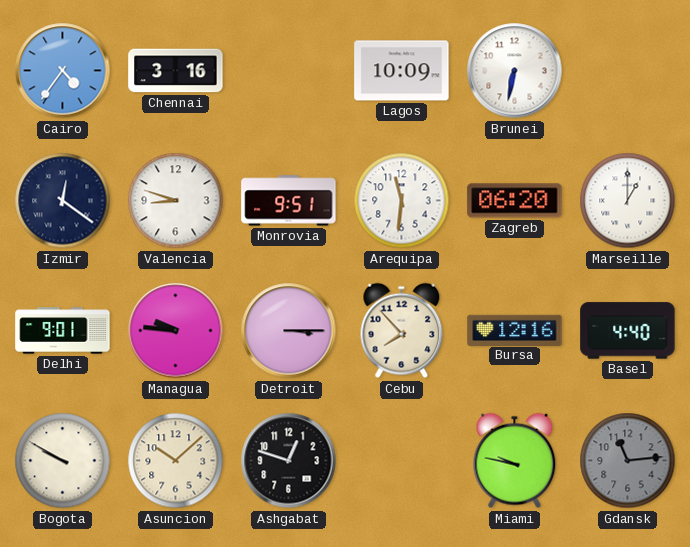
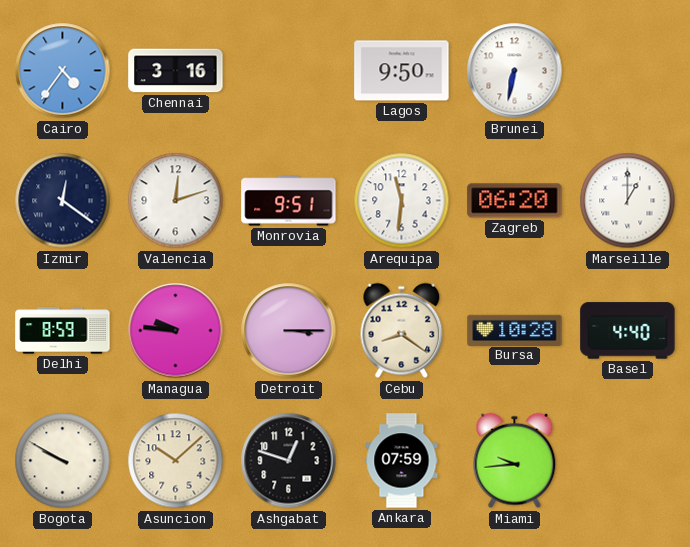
Lagos: 10:09 -> 9:50 (402, 71)
Valencia: 8:48 -> 12:12 (176, 201)
Delhi: 9:01 -> 8:59 (63, 331)
Cebu: 7:53 -> 8:21 (402, 331)
Bursa: 12:16 -> 10:28 (515, 330)
Ankara: none -> 07:59 (402, 461)
Miami: 9:47 -> 9:44 (515, 461)
Gdansk: 11:14 -> none (628, 461)
